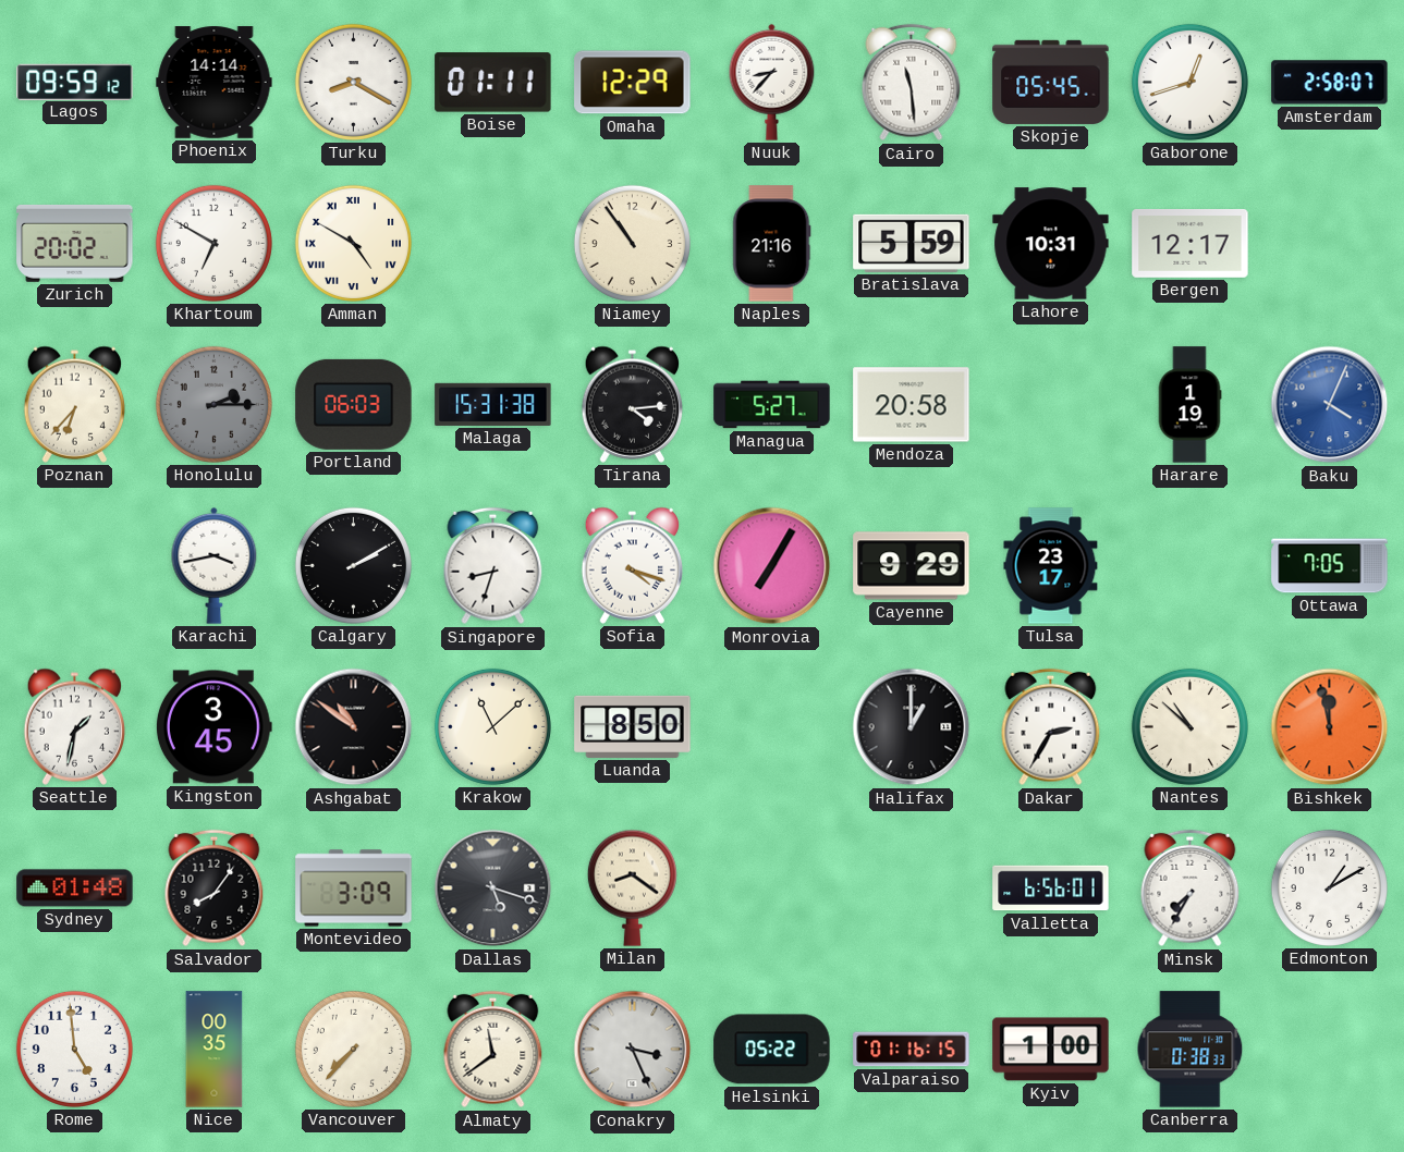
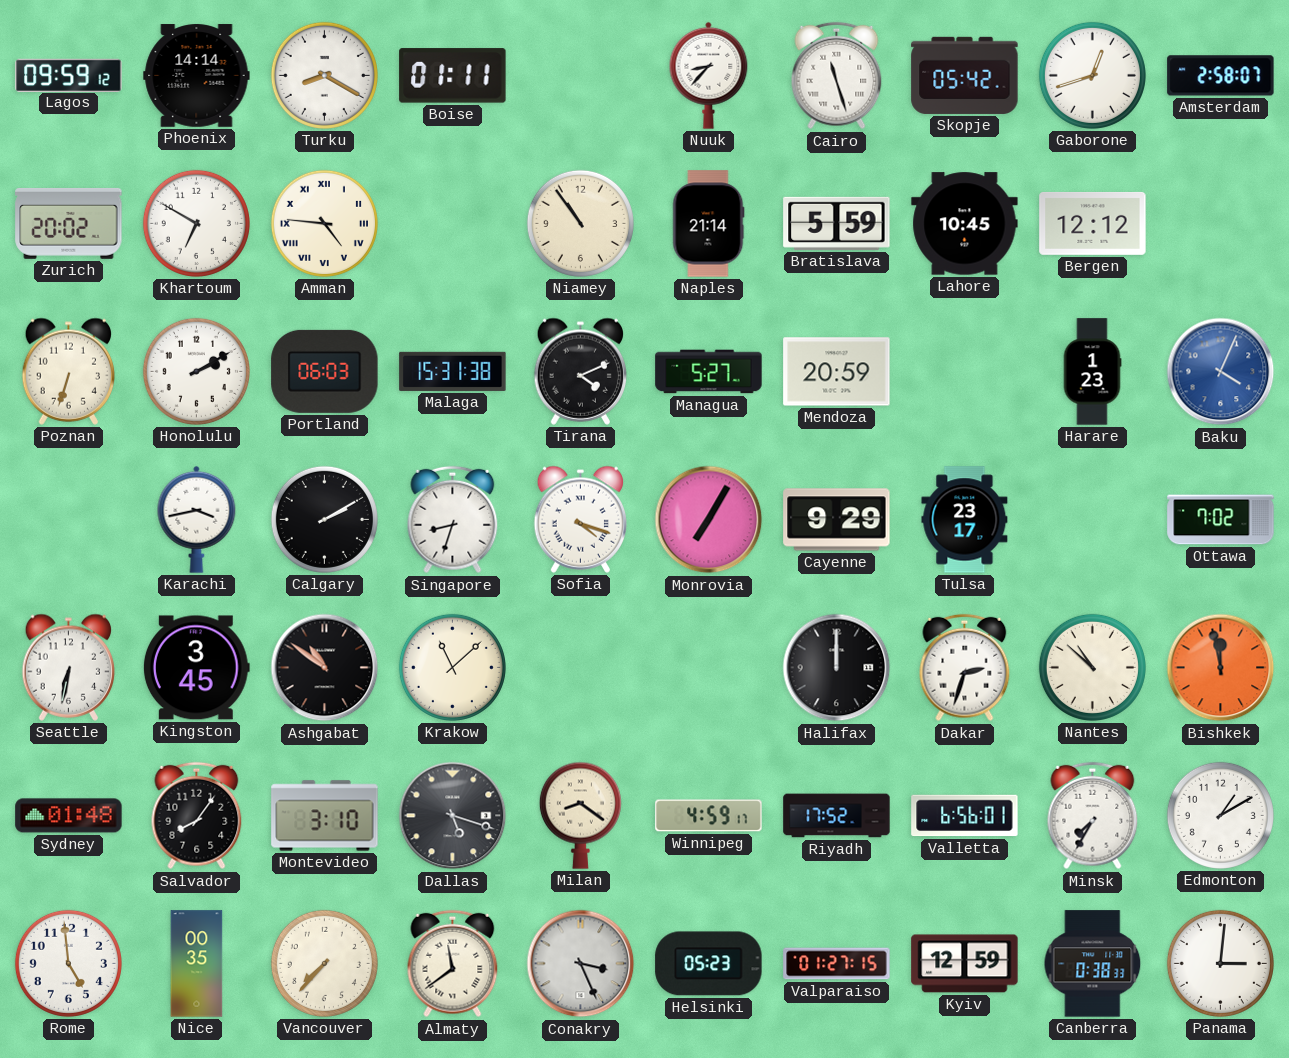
Omaha: 12:29 -> none (633, 83)
Cairo: 11:29 -> 11:27 (837, 76)
Skopje: 05:45 -> 05:42 (965, 75)
Amman: 4:50 -> 4:46 (324, 223)
Naples: 21:16 -> 21:14 (709, 224)
Lahore: 10:31 -> 10:45 (965, 224)
Bergen: 12:17 -> 12:12 (1093, 223)
Poznan: 6:37 -> 6:33 (69, 371)
Honolulu: 2:15 -> 2:10 (196, 371)
Honolulu dial: grey -> white (196, 371)
Tirana: 4:14 -> 4:11 (581, 371)
Mendoza: 20:58 -> 20:59 (837, 372)
Harare: 1:19 -> 1:23 (1092, 372)
Ottawa: 7:05 -> 7:02 (1221, 520)
Seattle: 1:32 -> 6:32 (69, 667)
Luanda: 8:50 -> none (633, 726)
Halifax: 1:00 -> 12:00 (837, 668)
Dakar: 2:35 -> 2:33 (965, 668)
Montevideo: 3:09 -> 3:10 (325, 816)
Winnipeg: none -> 4:59 (709, 816)
Riyadh: none -> 17:52 (837, 816)
Helsinki: 05:22 -> 05:23 (709, 964)
Valparaiso: 01:16 -> 01:27 (837, 964)
Kyiv: 1:00 -> 12:59 (965, 964)
Panama: none -> 3:01 (1220, 963)
